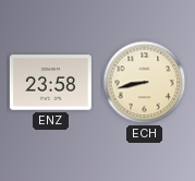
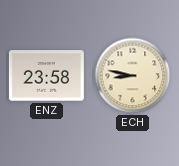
ECH: 8:43 -> 8:47 (133, 76)
